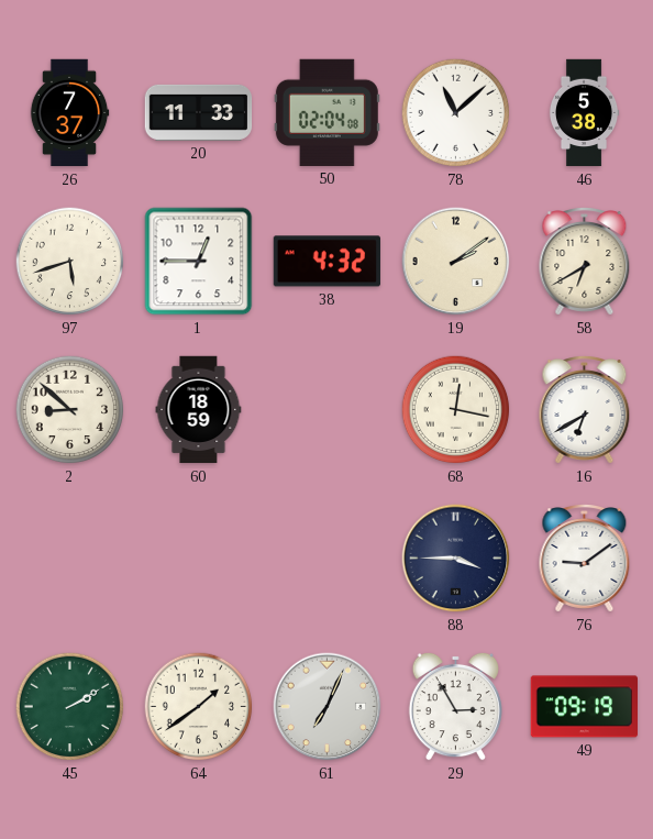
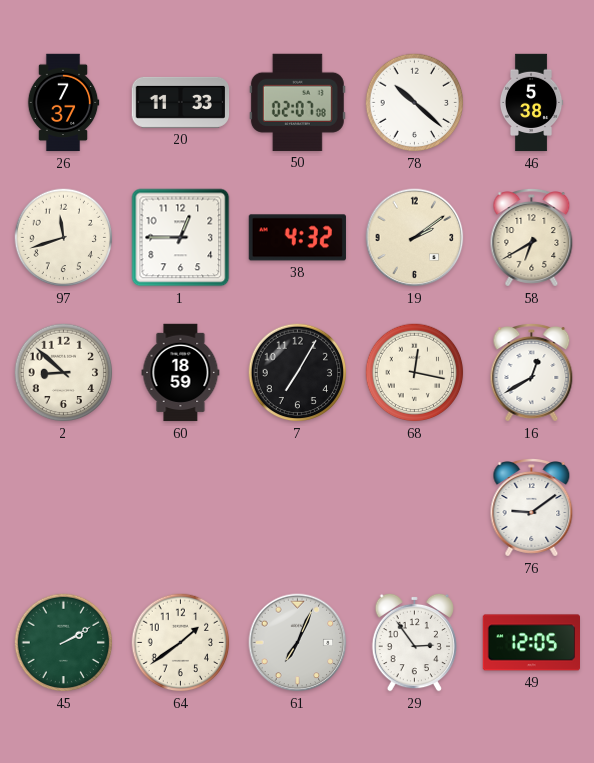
50: 02:04 -> 02:07 (297, 102)
78: 11:08 -> 10:22 (415, 103)
97: 5:42 -> 11:42 (64, 238)
7: none -> 7:05 (298, 373)
16: 6:40 -> 12:40 (532, 373)
88: 3:45 -> none (456, 559)
29: 2:55 -> 2:54 (414, 642)
49: 09:19 -> 12:05 (531, 643)
